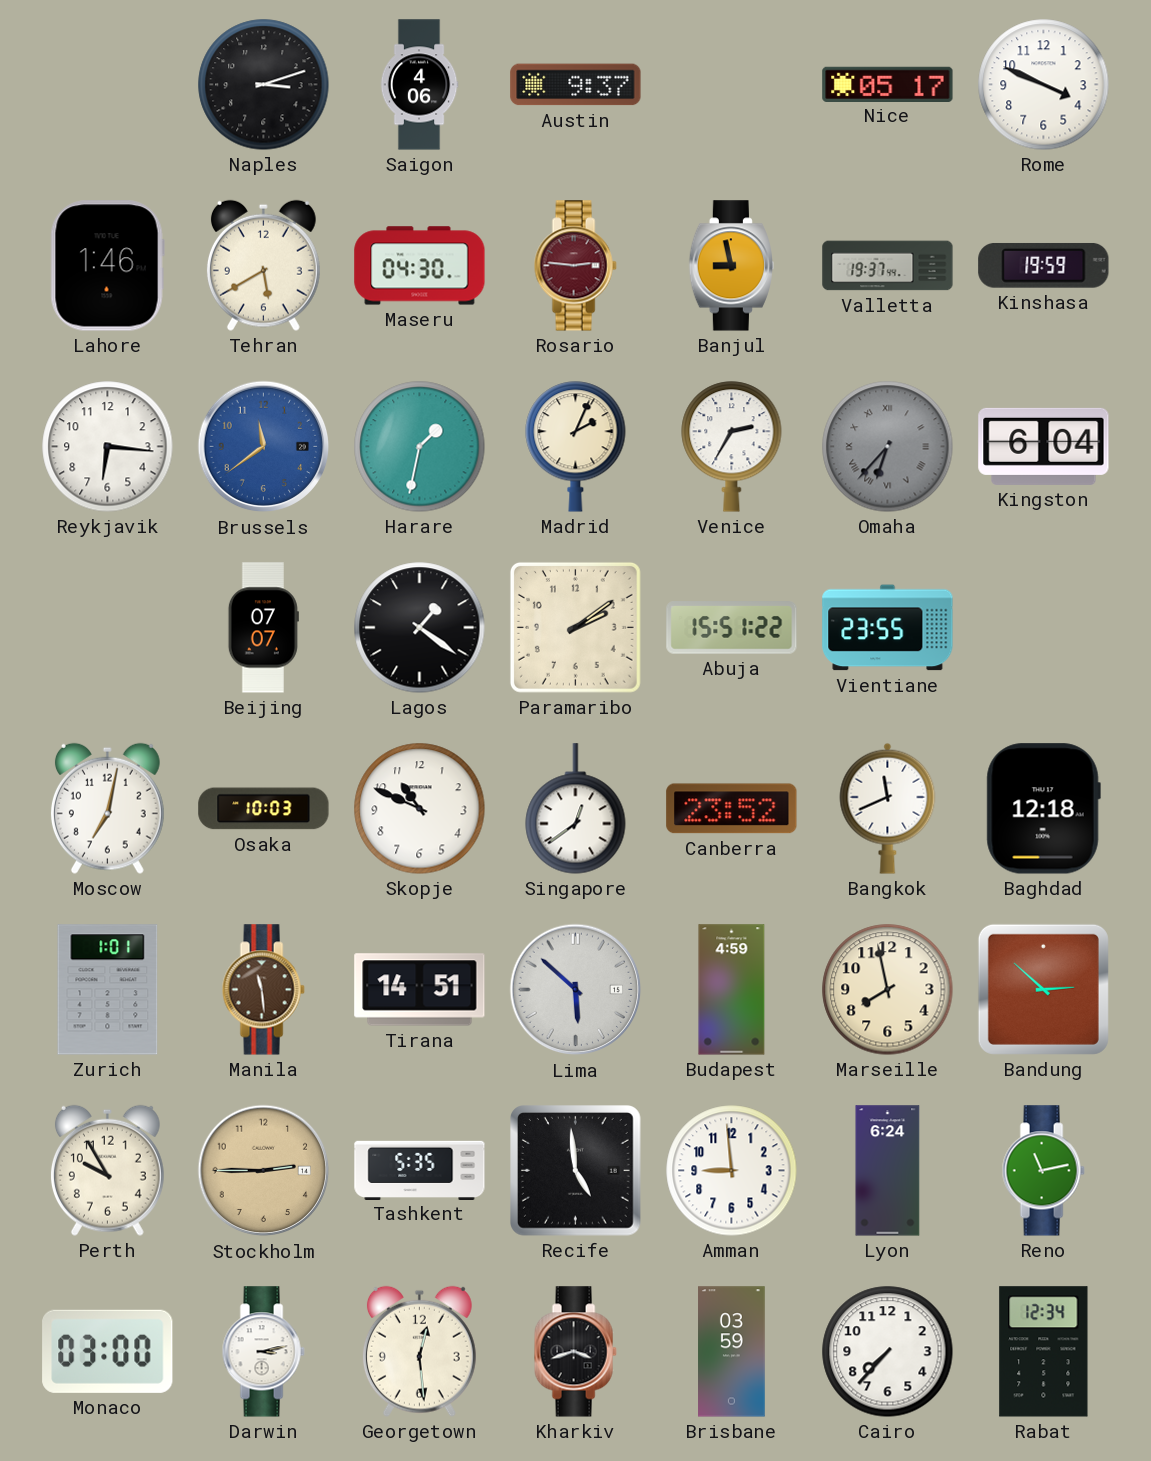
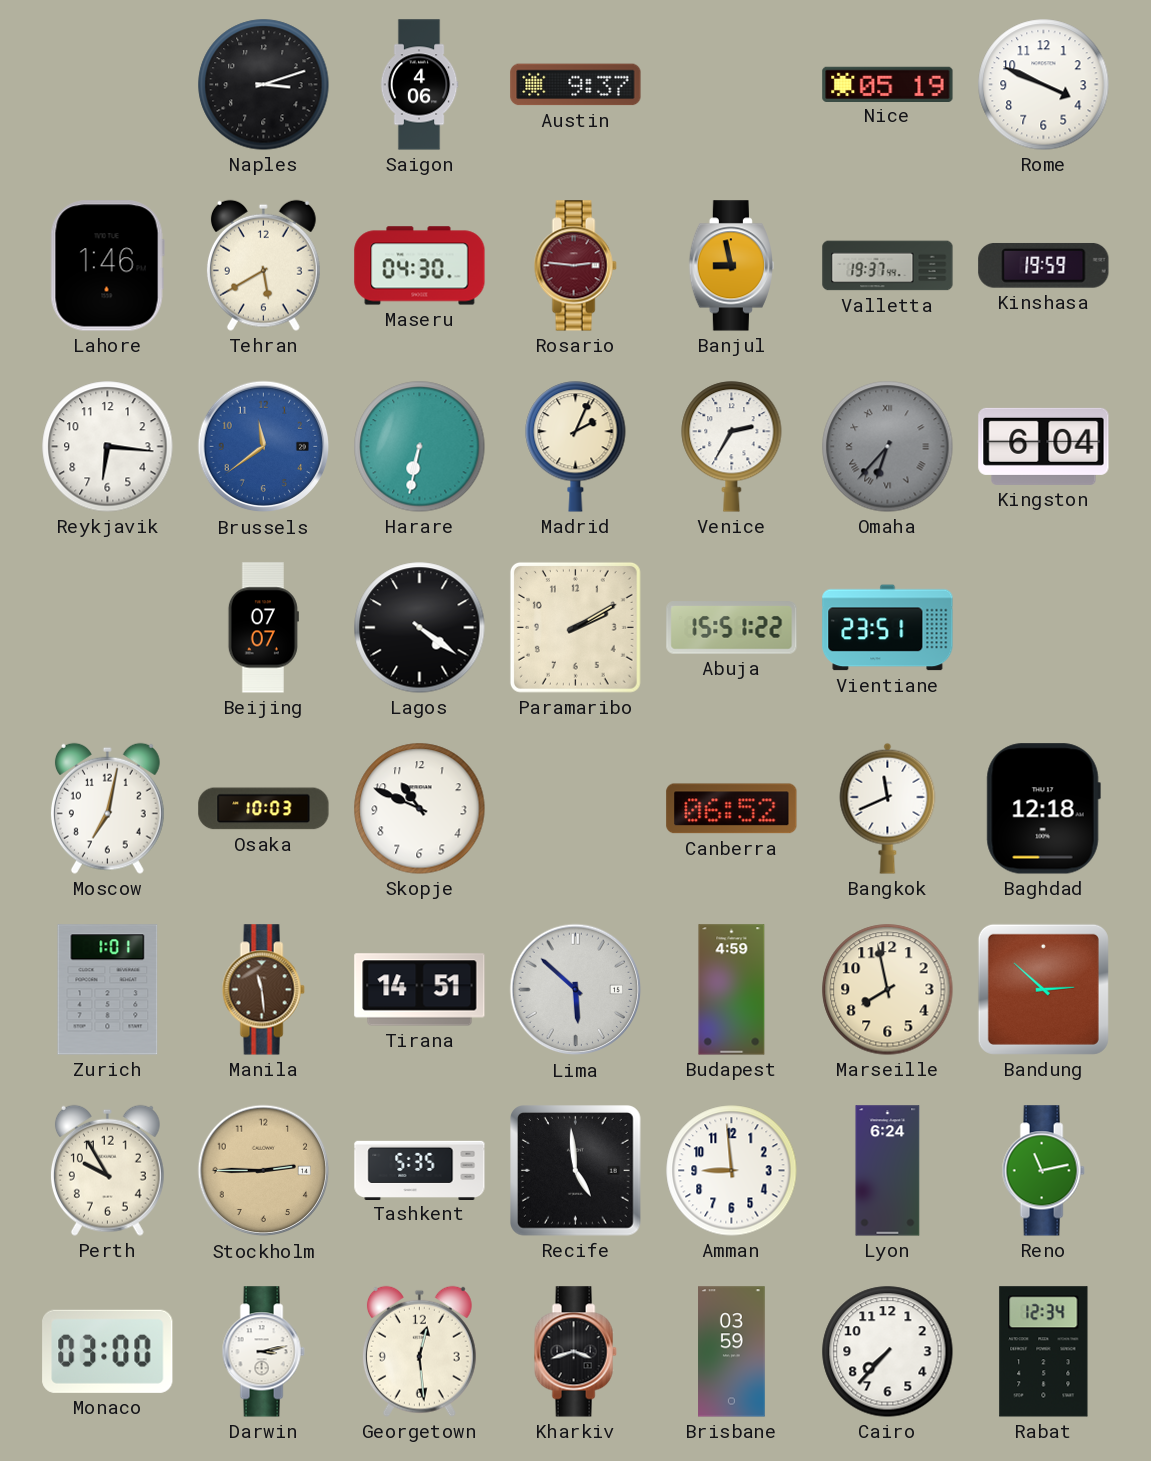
Nice: 05:17 -> 05:19 (888, 84)
Harare: 1:32 -> 6:32 (420, 447)
Lagos: 1:21 -> 4:21 (420, 628)
Paramaribo: 2:09 -> 2:10 (575, 627)
Vientiane: 23:55 -> 23:51 (888, 628)
Singapore: 12:39 -> none (576, 809)
Canberra: 23:52 -> 06:52 (732, 809)
